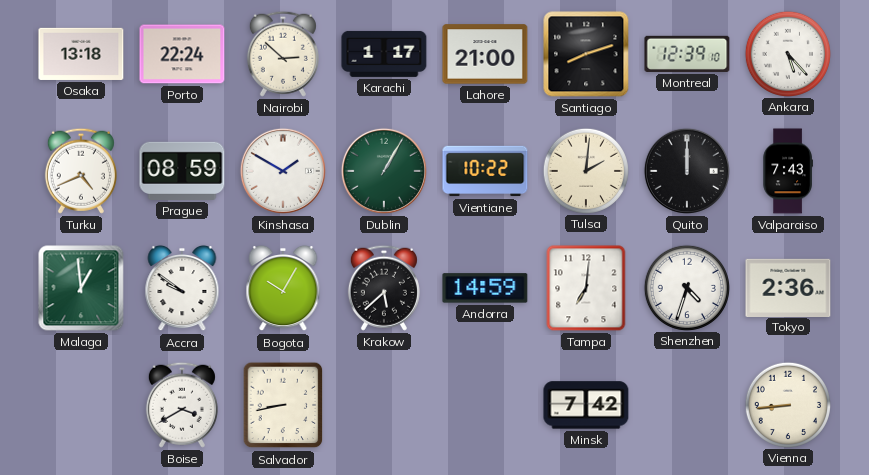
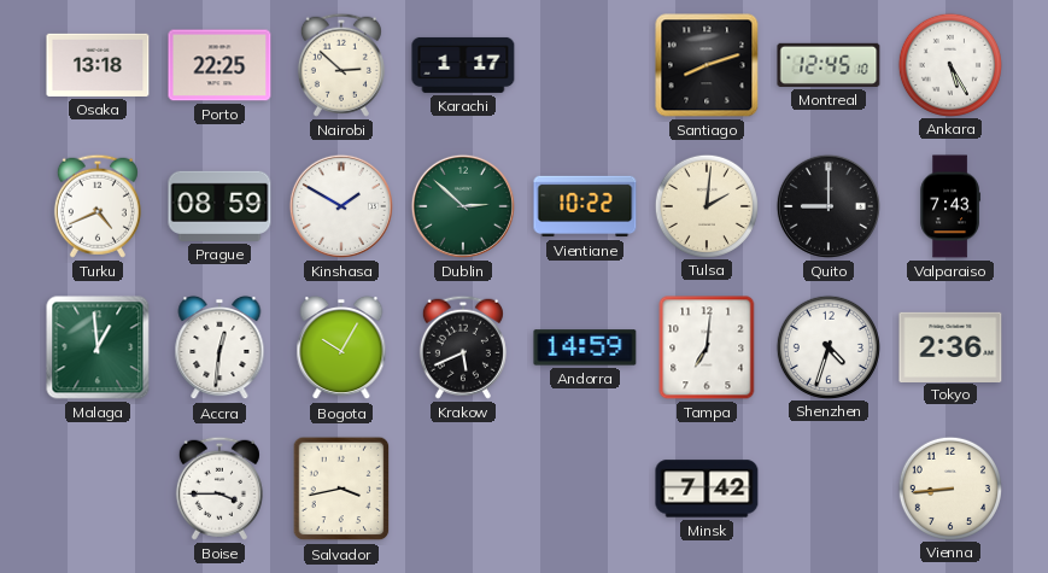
Porto: 22:24 -> 22:25 (219, 65)
Lahore: 21:00 -> none (485, 54)
Montreal: 12:39 -> 12:45 (829, 65)
Ankara: 5:23 -> 5:25 (949, 64)
Dublin: 1:05 -> 2:52 (463, 206)
Quito: 12:00 -> 9:00 (829, 206)
Accra: 9:51 -> 12:31 (219, 347)
Krakow: 5:38 -> 5:41 (463, 347)
Boise: 3:40 -> 3:45 (219, 489)
Salvador: 8:43 -> 3:43 (341, 489)
